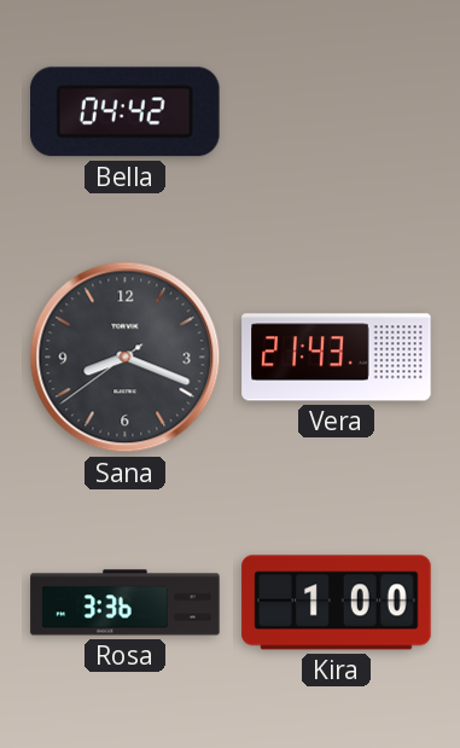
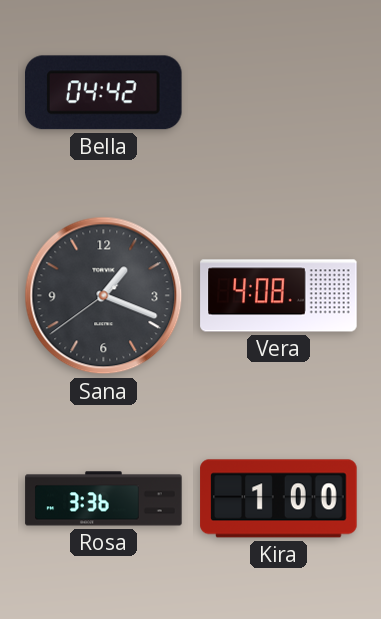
Sana: 8:18 -> 1:18 (104, 296)
Vera: 21:43 -> 4:08 (279, 296)
